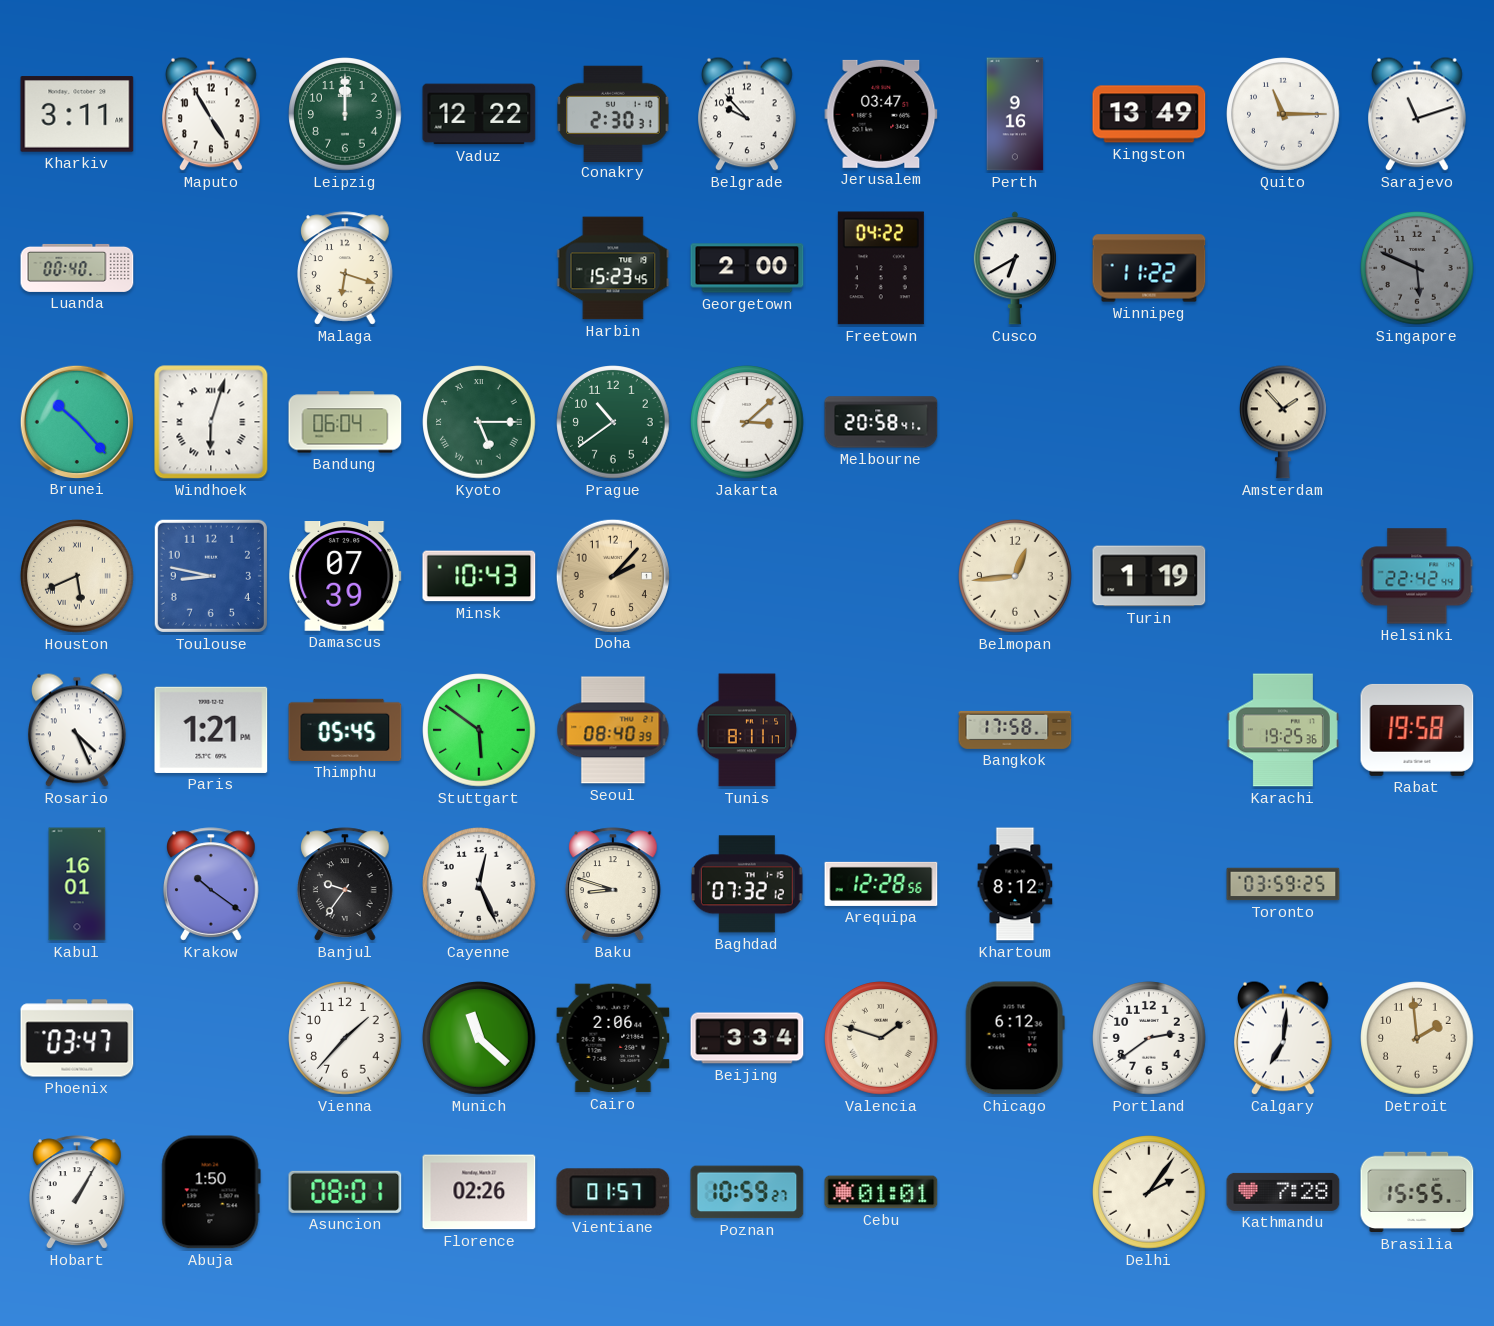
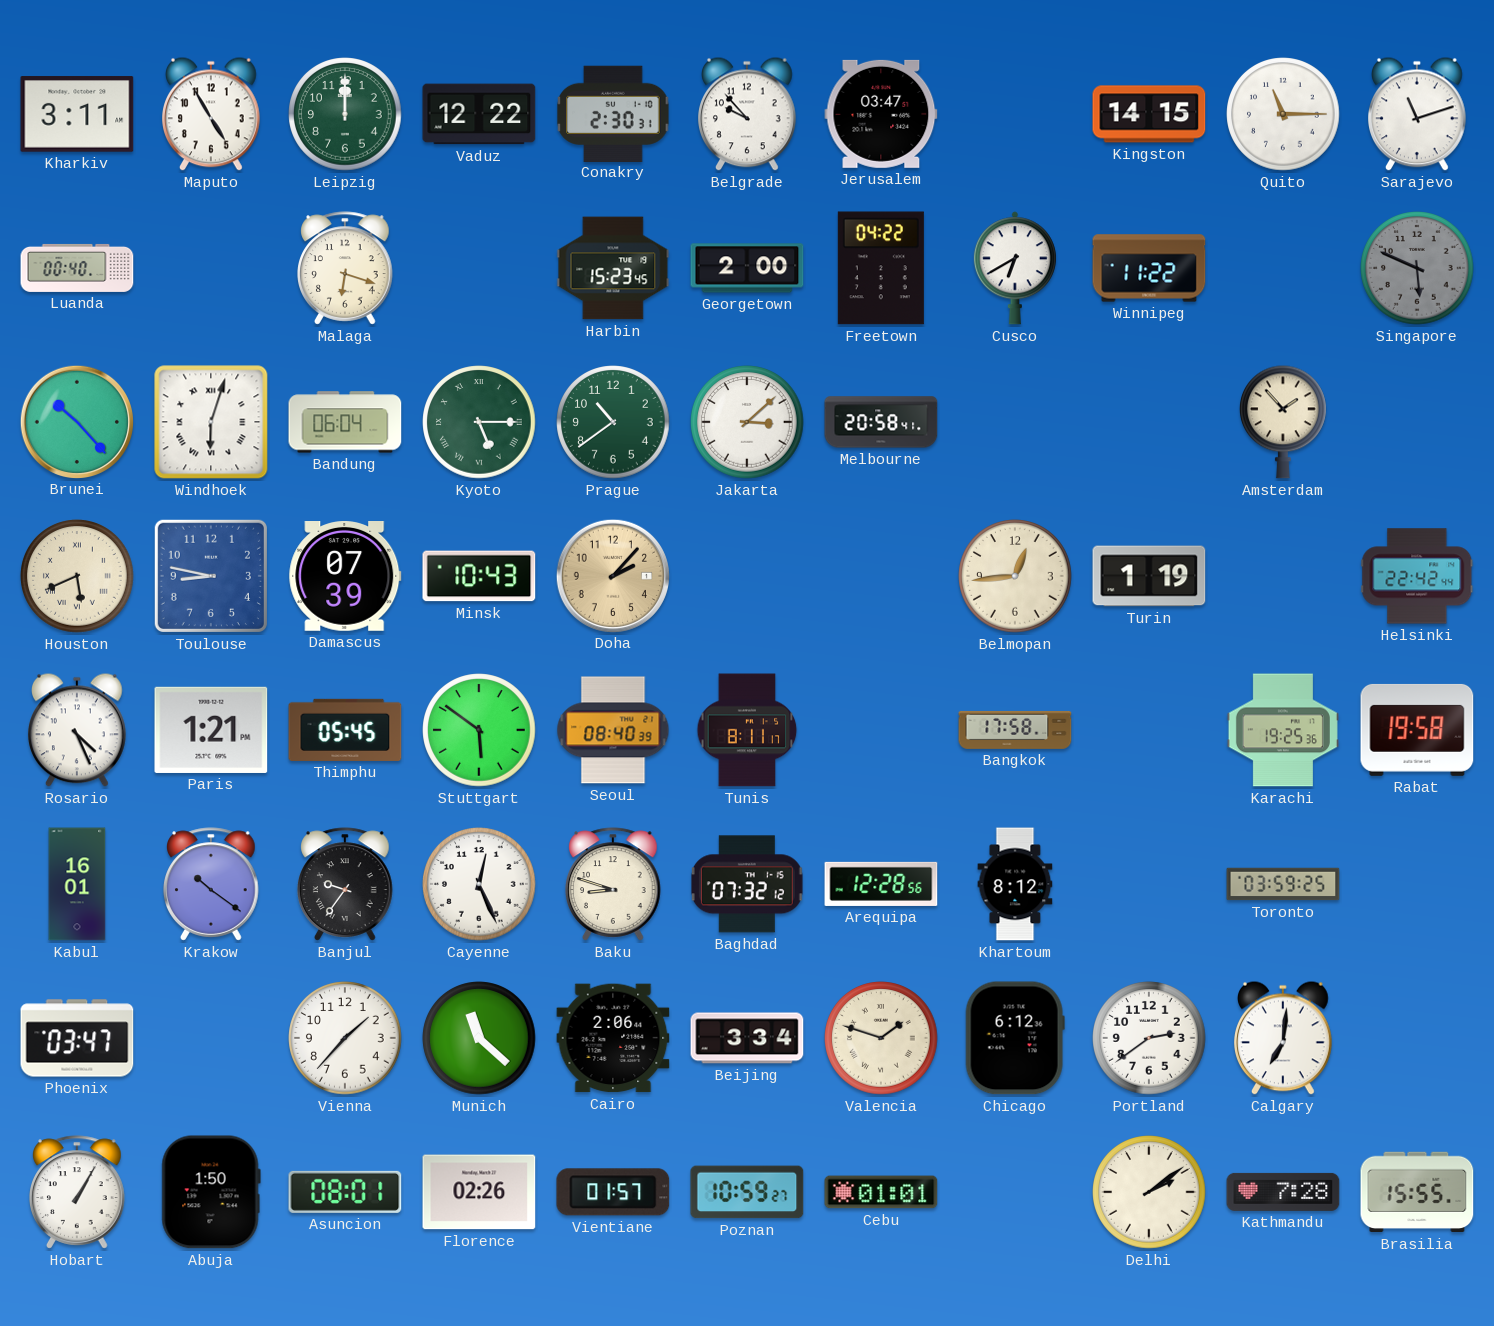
Perth: 9:16 -> none (1015, 114)
Kingston: 13:49 -> 14:15 (1149, 114)
Detroit: 1:59 -> none (1417, 1038)
Delhi: 2:06 -> 2:09 (1149, 1192)
